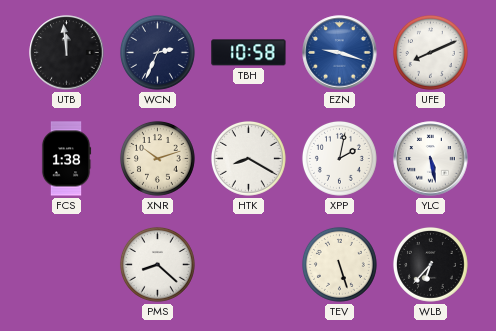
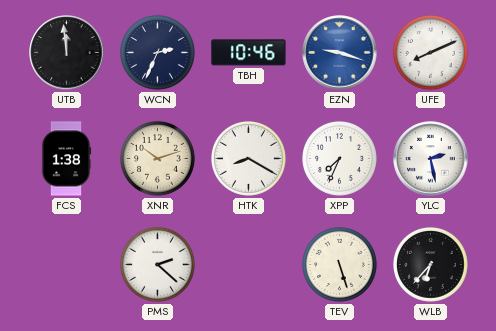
TBH: 10:58 -> 10:46 (249, 53)
XPP: 2:02 -> 7:34 (339, 158)
YLC: 5:28 -> 2:28 (431, 159)
PMS: 8:22 -> 2:22 (157, 264)
